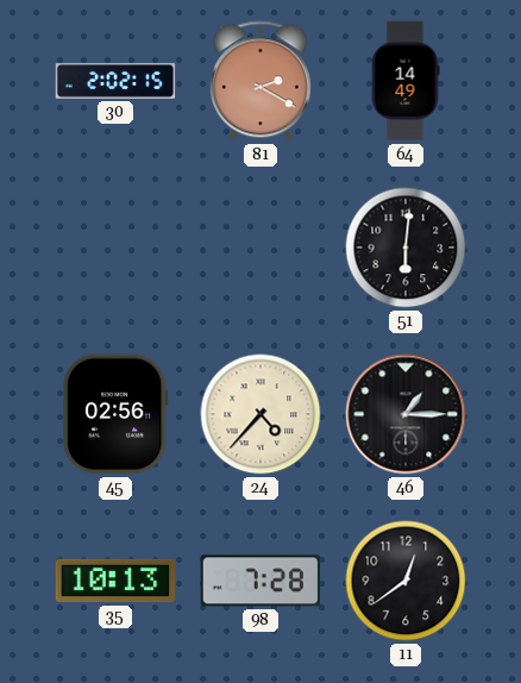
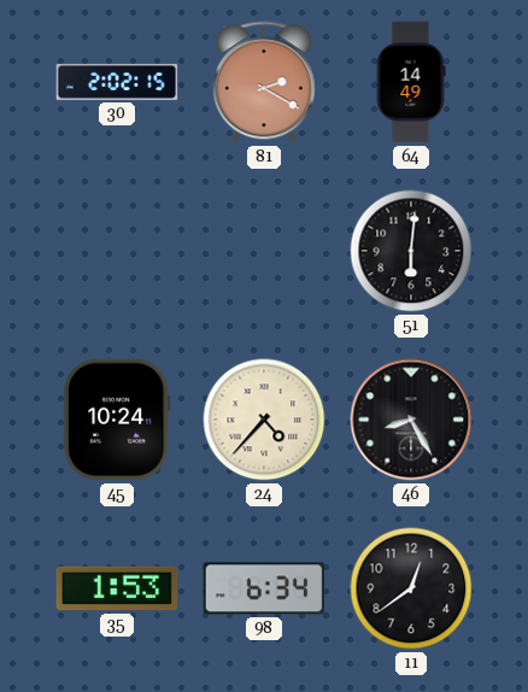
45: 02:56 -> 10:24 (117, 420)
46: 1:15 -> 8:25 (411, 420)
35: 10:13 -> 1:53 (117, 588)
98: 7:28 -> 6:34 (264, 588)
